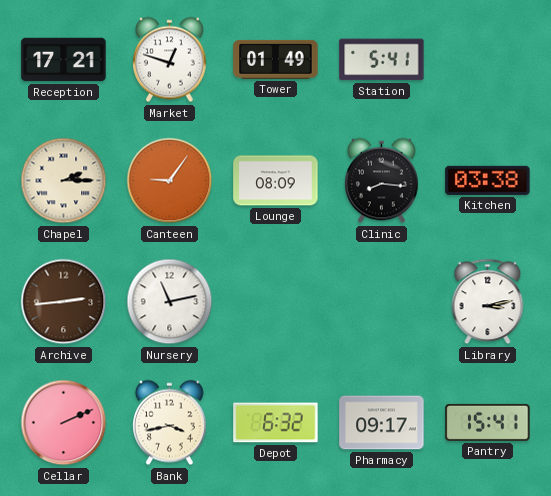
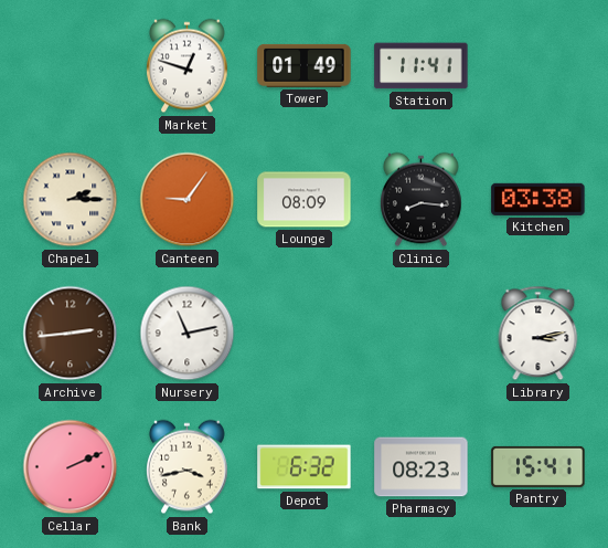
Reception: 17:21 -> none (64, 60)
Station: 5:41 -> 11:41 (422, 66)
Pharmacy: 09:17 -> 08:23 (422, 467)
